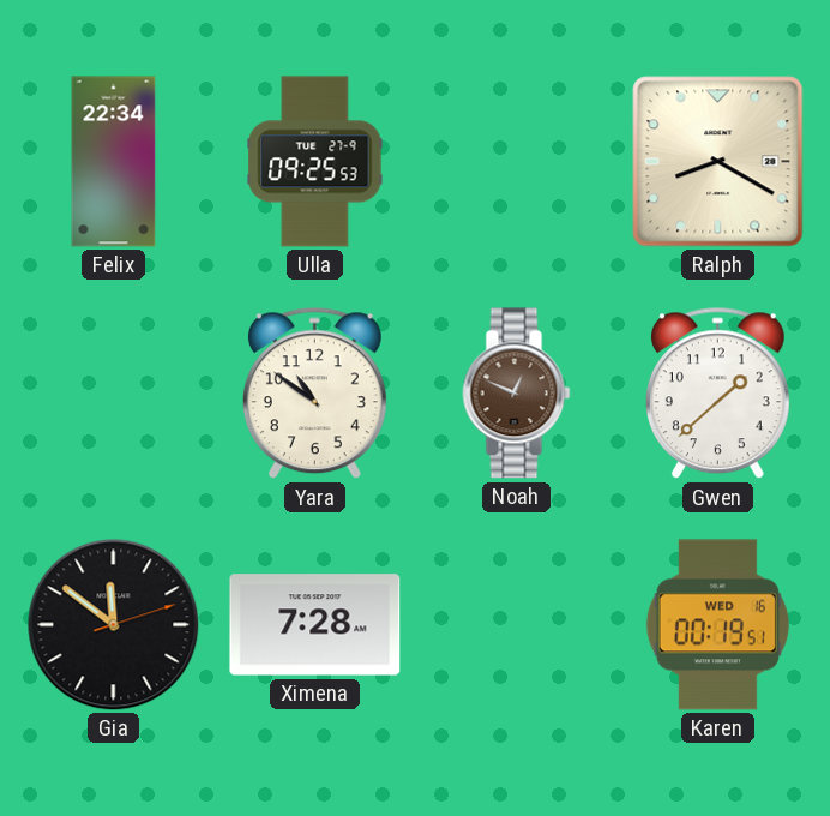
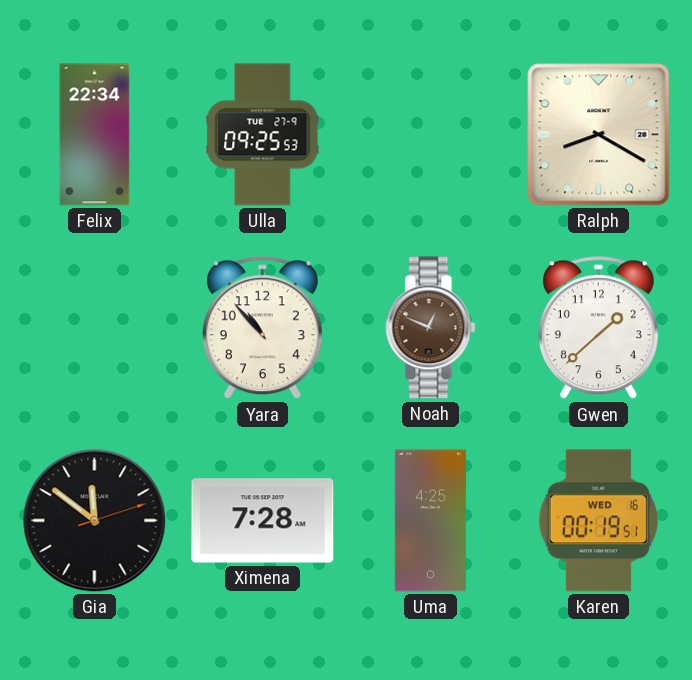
Yara: 10:51 -> 10:53 (262, 328)
Uma: none -> 4:25 (430, 521)
